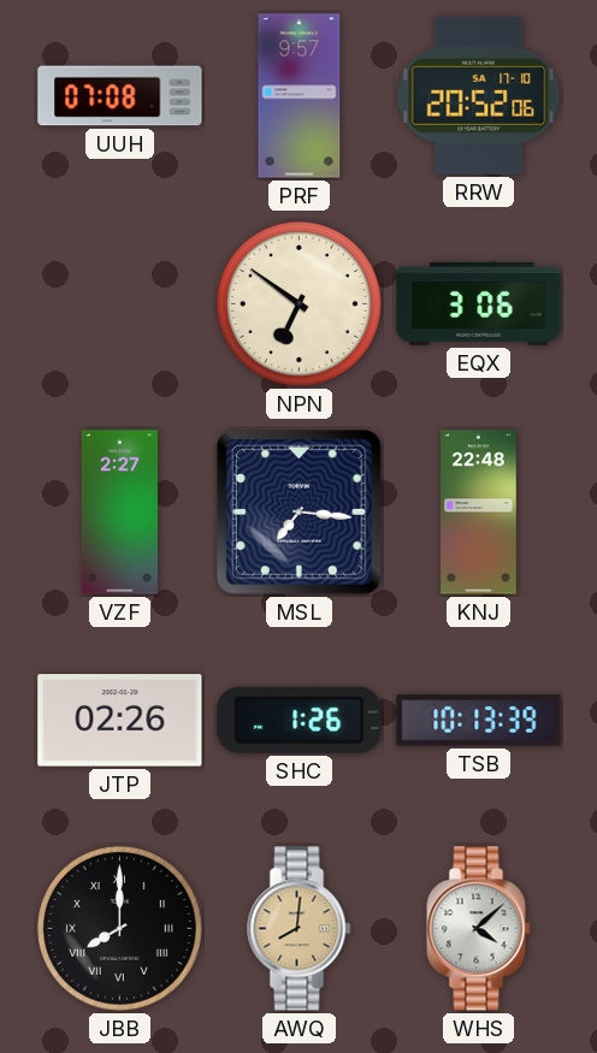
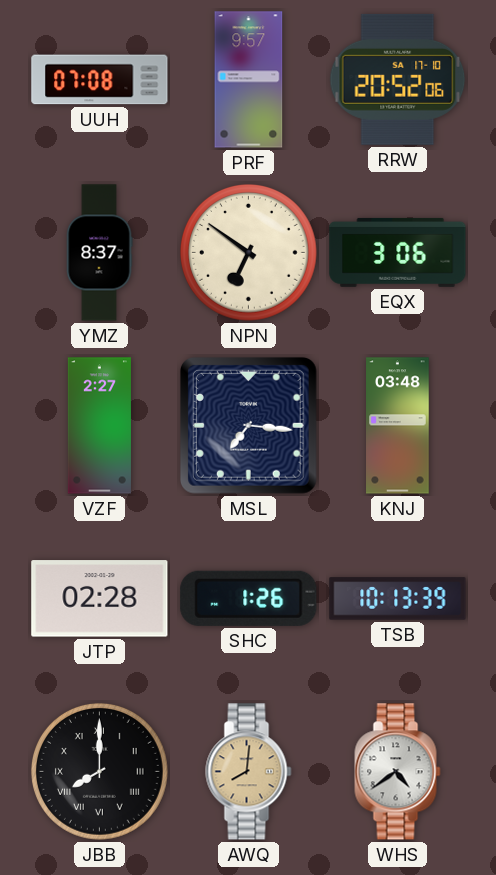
YMZ: none -> 8:37 (99, 253)
KNJ: 22:48 -> 03:48 (398, 426)
JTP: 02:26 -> 02:28 (100, 599)
WHS: 4:08 -> 4:39 (398, 772)
